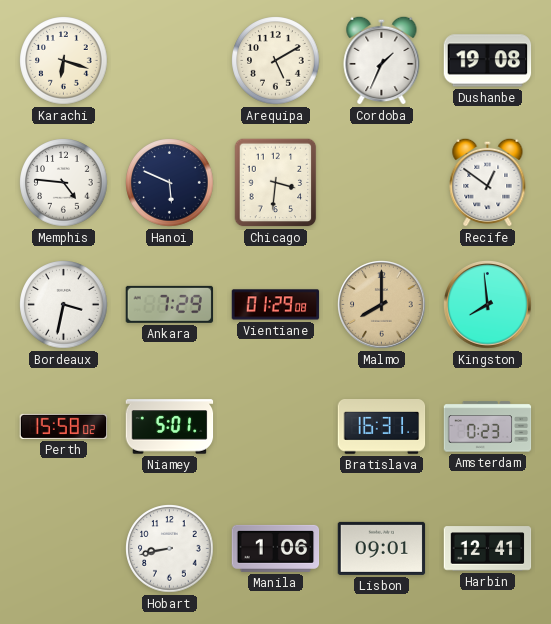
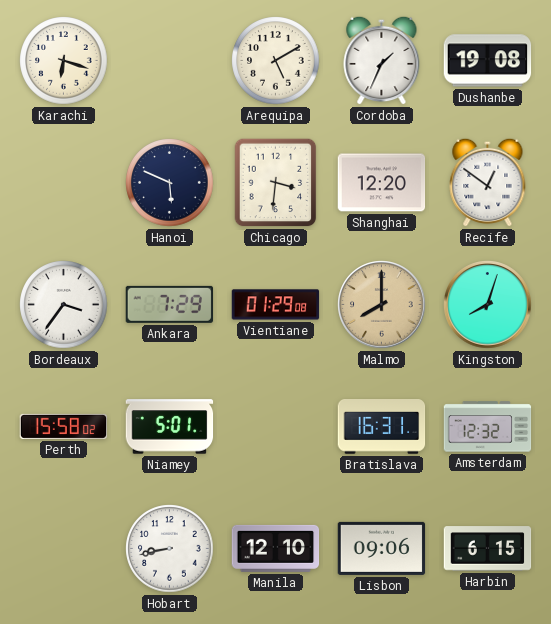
Memphis: 4:46 -> none (64, 183)
Shanghai: none -> 12:20 (382, 183)
Bordeaux: 3:32 -> 3:36 (64, 305)
Kingston: 7:59 -> 8:03 (488, 305)
Amsterdam: 0:23 -> 12:32 (488, 427)
Manila: 1:06 -> 12:10 (276, 548)
Lisbon: 09:01 -> 09:06 (382, 548)
Harbin: 12:41 -> 6:15 (488, 549)
